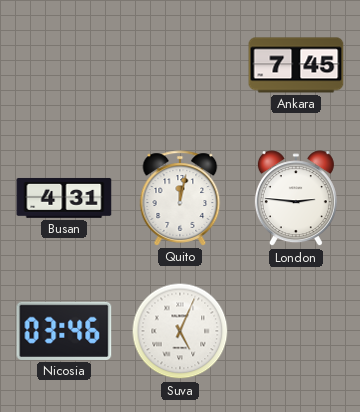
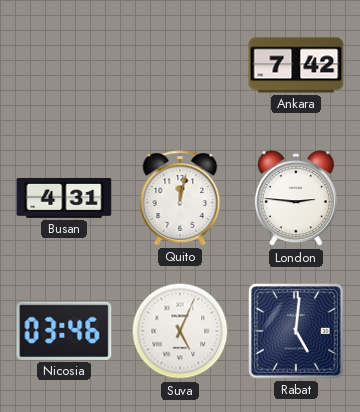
Ankara: 7:45 -> 7:42 (296, 65)
Rabat: none -> 5:01 (297, 332)
